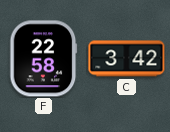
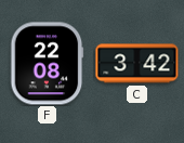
F: 22:58 -> 22:08 (48, 64)
